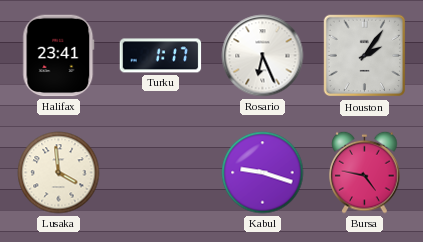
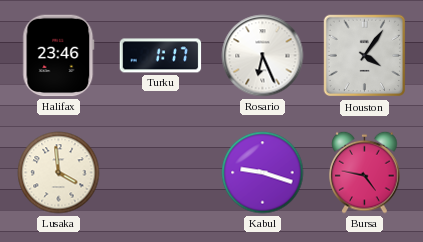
Halifax: 23:41 -> 23:46 (59, 56)
Houston: 2:06 -> 4:06 (365, 56)
